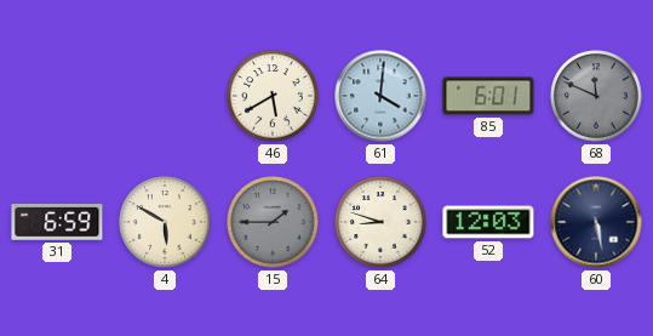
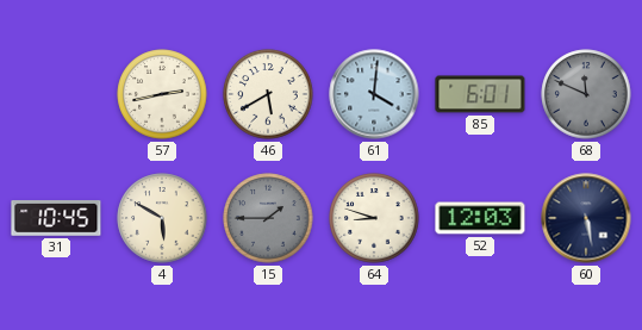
57: none -> 2:43 (162, 94)
31: 6:59 -> 10:45 (56, 219)
